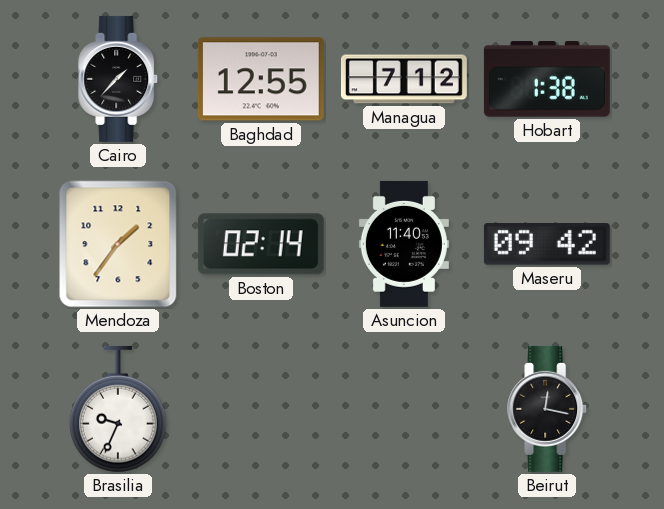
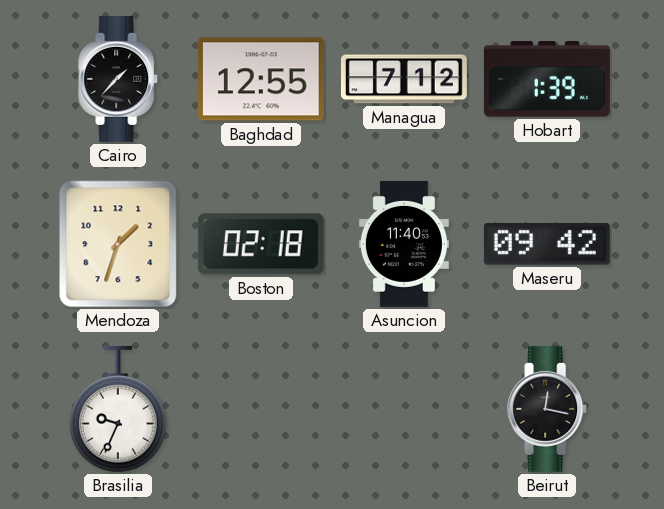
Hobart: 1:38 -> 1:39 (547, 79)
Mendoza: 1:36 -> 1:33 (118, 244)
Boston: 02:14 -> 02:18 (261, 244)
